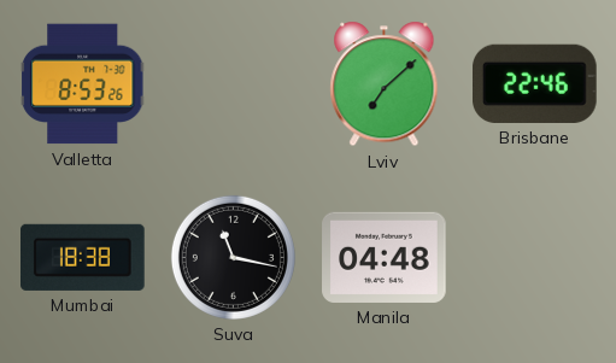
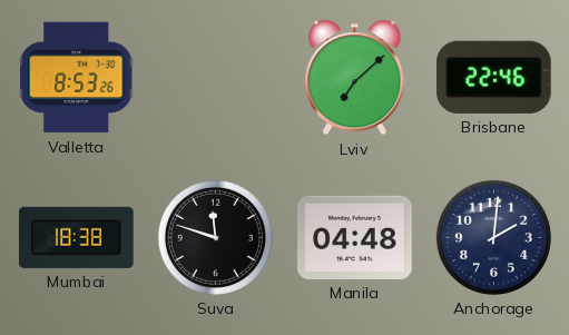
Suva: 11:17 -> 11:48 (215, 237)
Anchorage: none -> 2:01 (493, 237)
